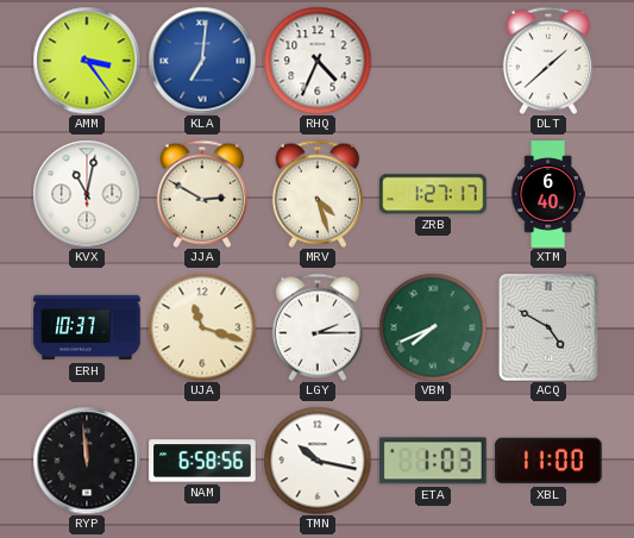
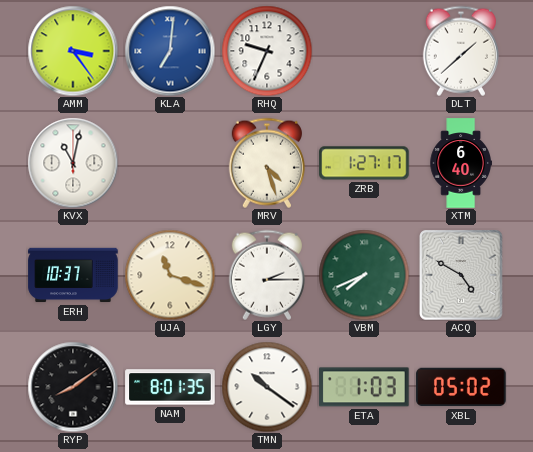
RHQ: 4:34 -> 9:34 (267, 51)
JJA: 2:50 -> none (202, 194)
RYP: 11:59 -> 8:09 (73, 387)
NAM: 6:58 -> 8:01 (170, 387)
TMN: 10:17 -> 10:21 (267, 387)
XBL: 11:00 -> 05:02 (461, 387)
